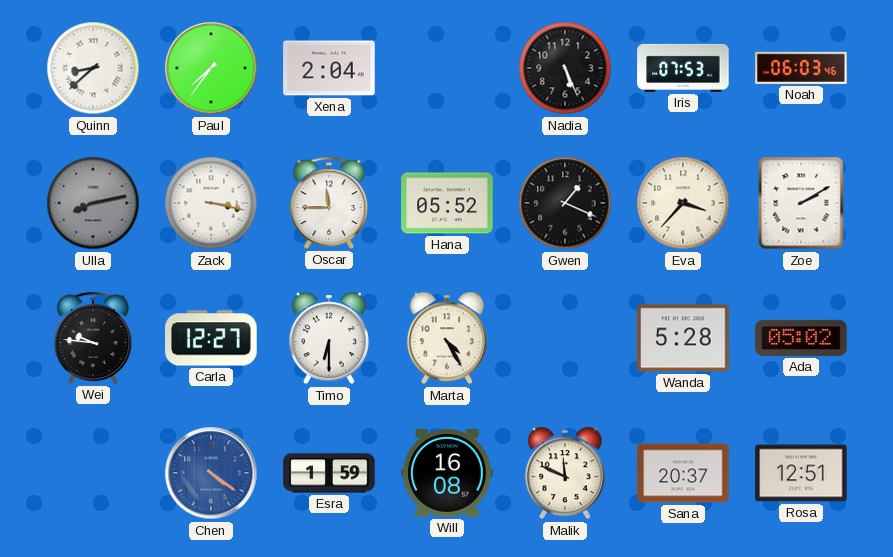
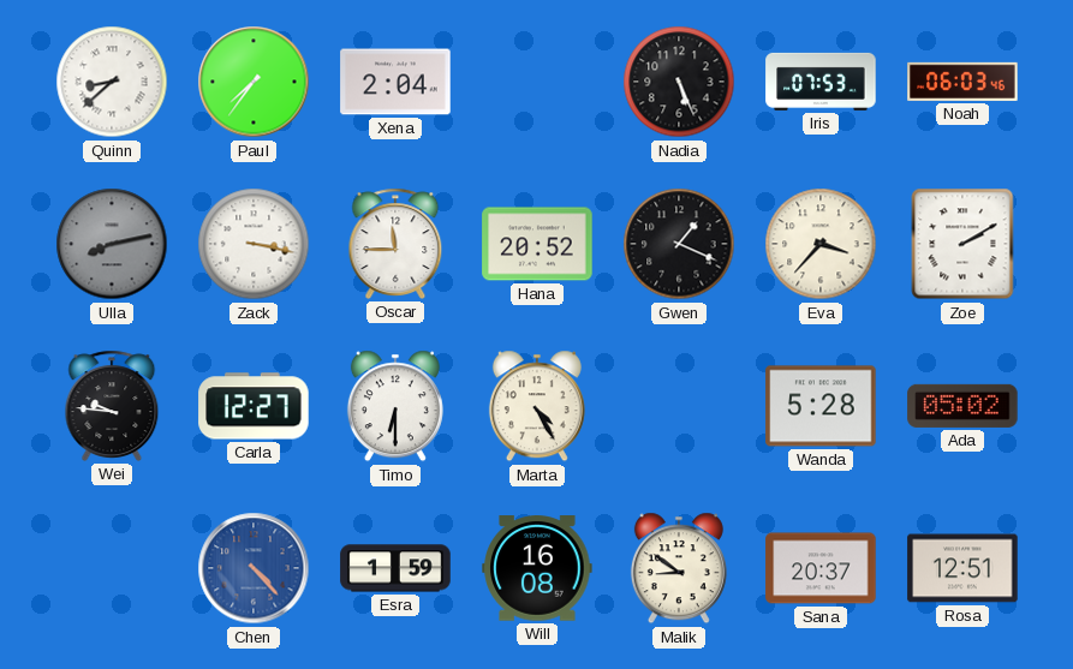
Hana: 05:52 -> 20:52 (537, 244)
Chen: 4:21 -> 4:23 (254, 568)
Malik: 11:49 -> 8:51 (679, 568)
